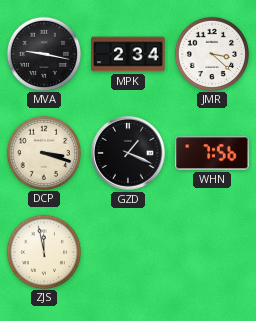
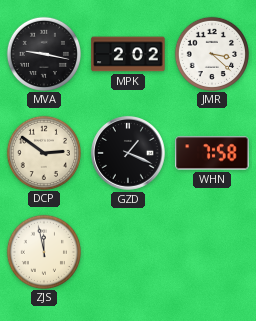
MPK: 2:34 -> 2:02 (128, 54)
DCP: 3:18 -> 2:51 (43, 152)
WHN: 7:56 -> 7:58 (212, 153)
